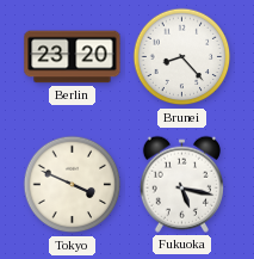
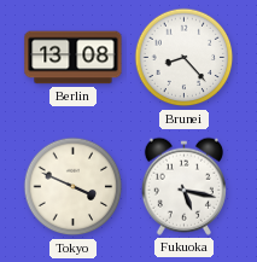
Berlin: 23:20 -> 13:08 (74, 58)
